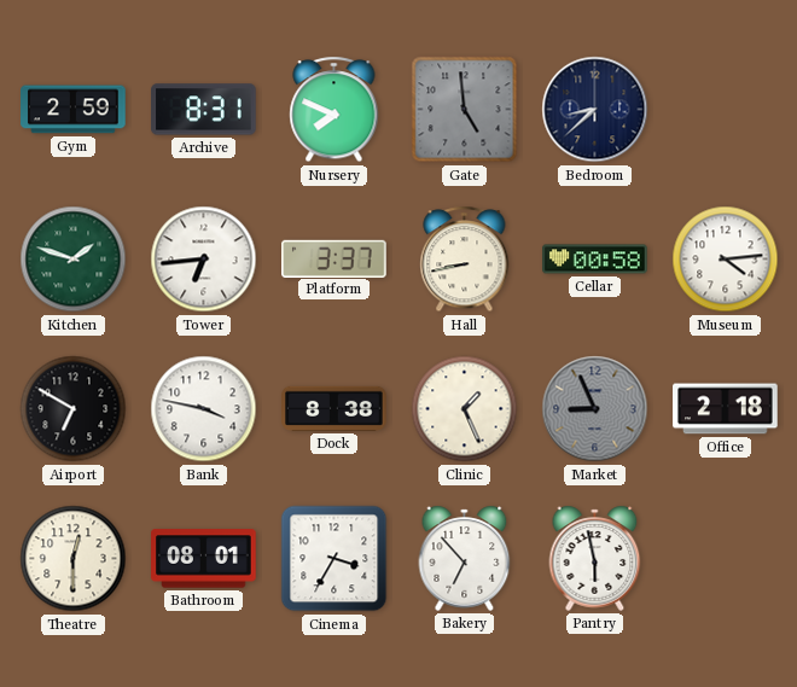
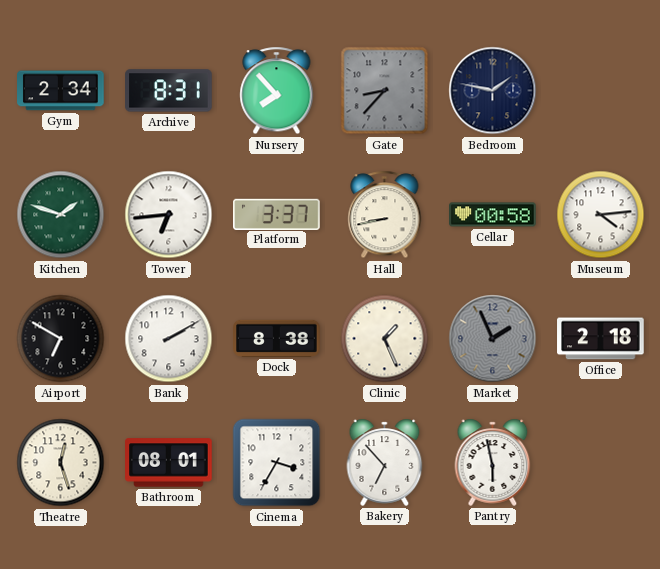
Gym: 2:59 -> 2:34 (61, 91)
Nursery: 7:49 -> 7:53 (277, 91)
Gate: 4:59 -> 8:37 (385, 91)
Bedroom: 8:38 -> 1:47 (493, 91)
Bank: 3:47 -> 2:10 (169, 339)
Market: 8:56 -> 1:56 (493, 339)
Theatre: 12:30 -> 12:27 (61, 463)
